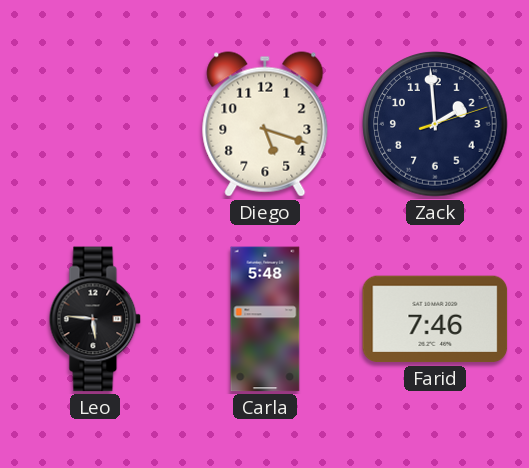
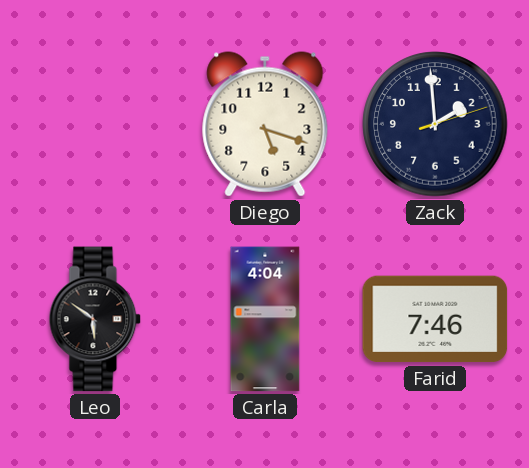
Leo: 5:46 -> 5:51 (95, 319)
Carla: 5:48 -> 4:04 (265, 319)
